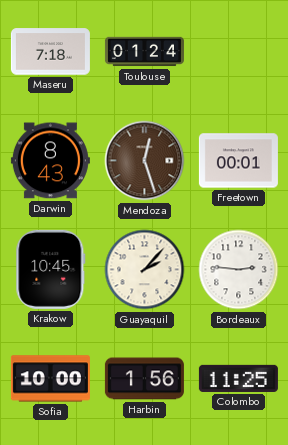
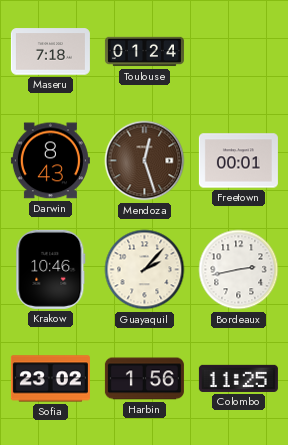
Krakow: 10:45 -> 10:46 (51, 269)
Bordeaux: 2:46 -> 2:43 (239, 270)
Sofia: 10:00 -> 23:02 (50, 379)
